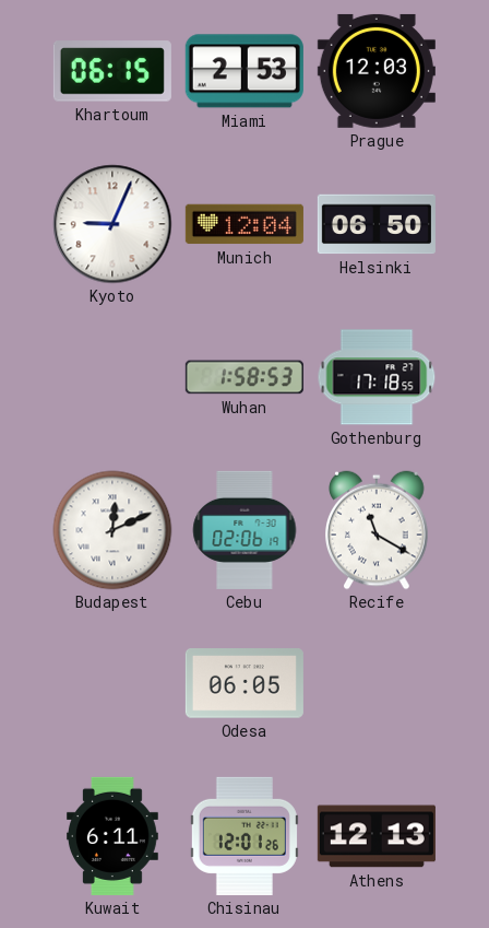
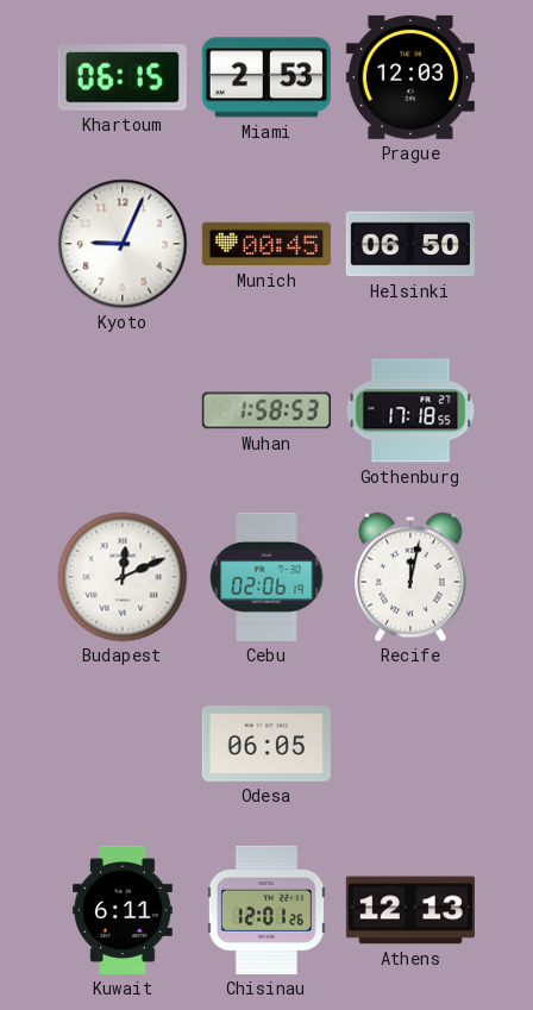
Munich: 12:04 -> 00:45 (266, 244)
Recife: 11:20 -> 12:02 (410, 577)
